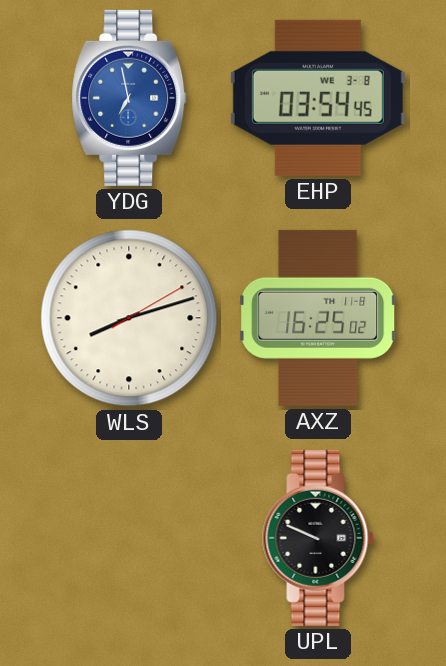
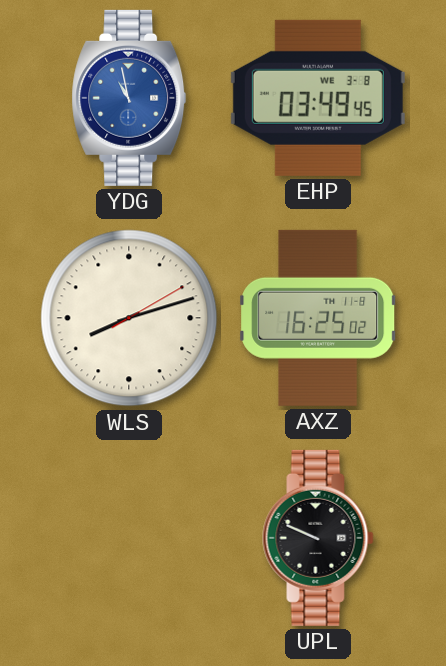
YDG: 6:58 -> 10:58 (129, 98)
EHP: 03:54 -> 03:49 (318, 98)
